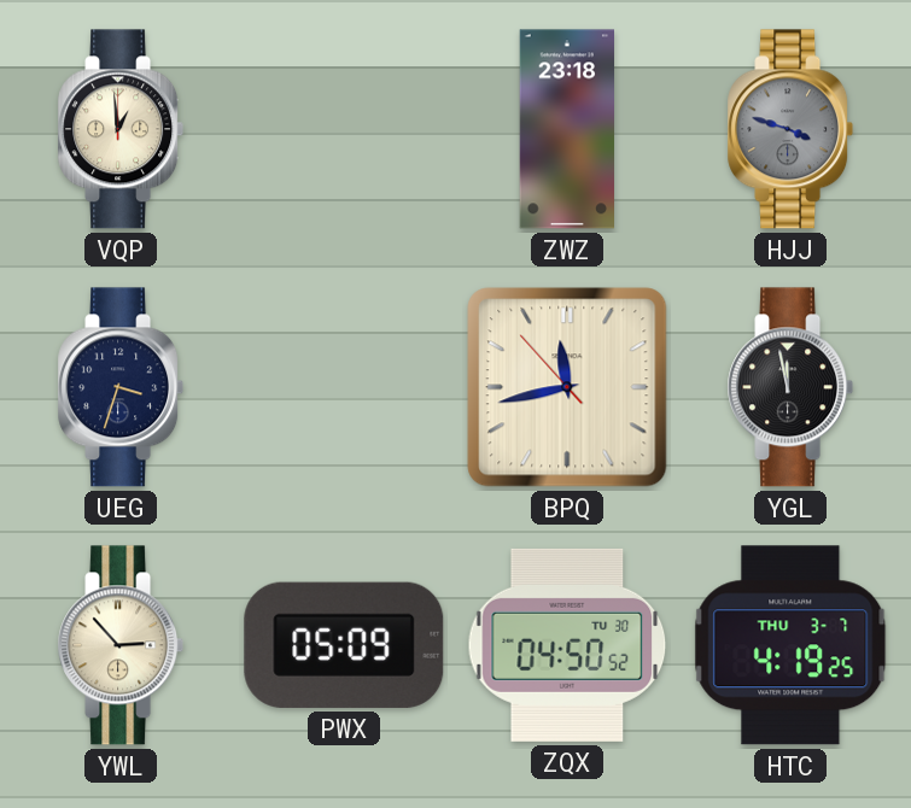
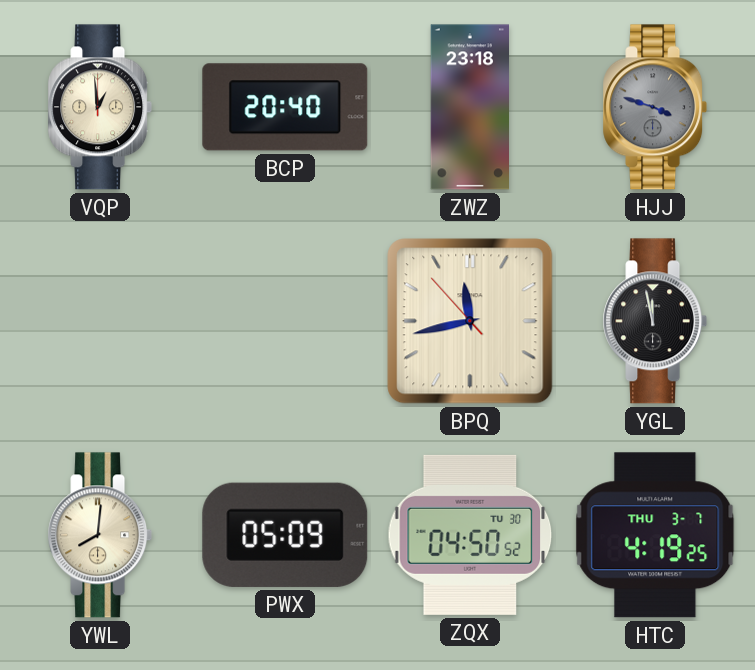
BCP: none -> 20:40 (285, 107)
UEG: 3:33 -> none (121, 387)
YWL: 2:53 -> 8:01 (100, 535)
